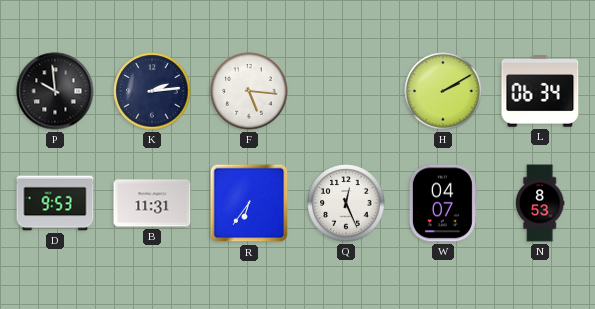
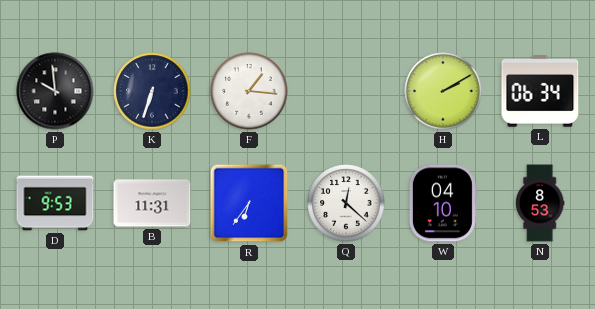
K: 2:14 -> 6:33 (152, 91)
F: 5:16 -> 1:16 (249, 91)
Q: 12:26 -> 12:22 (346, 203)
W: 04:07 -> 04:10 (443, 203)
